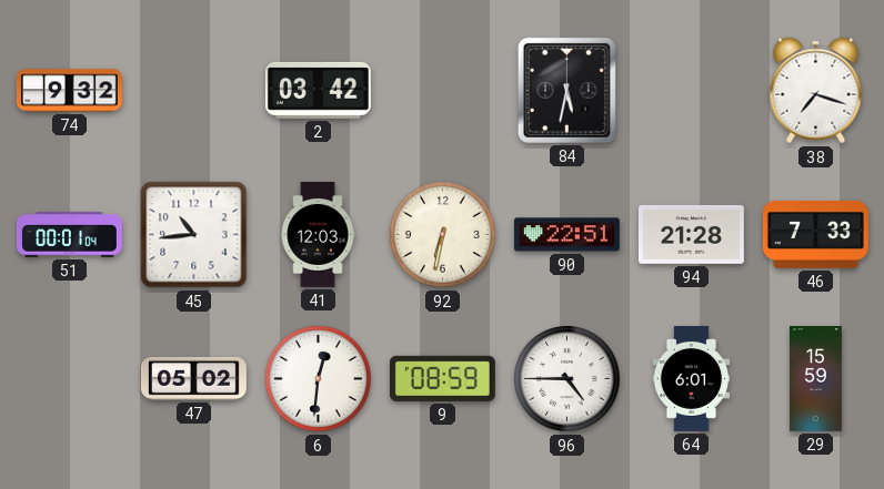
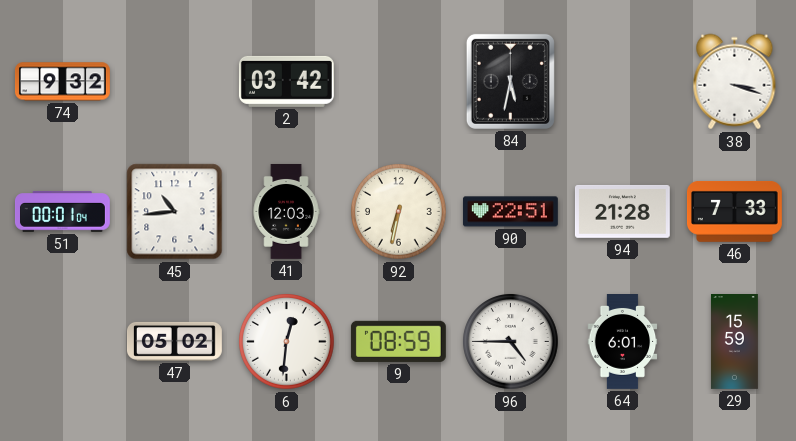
38: 7:18 -> 3:18 (735, 82)
